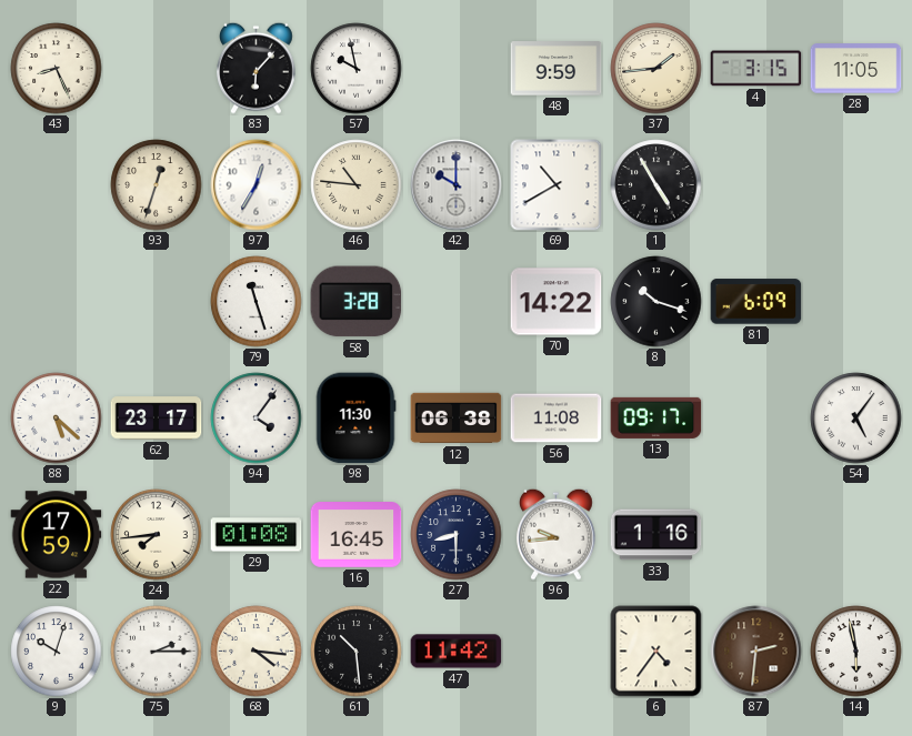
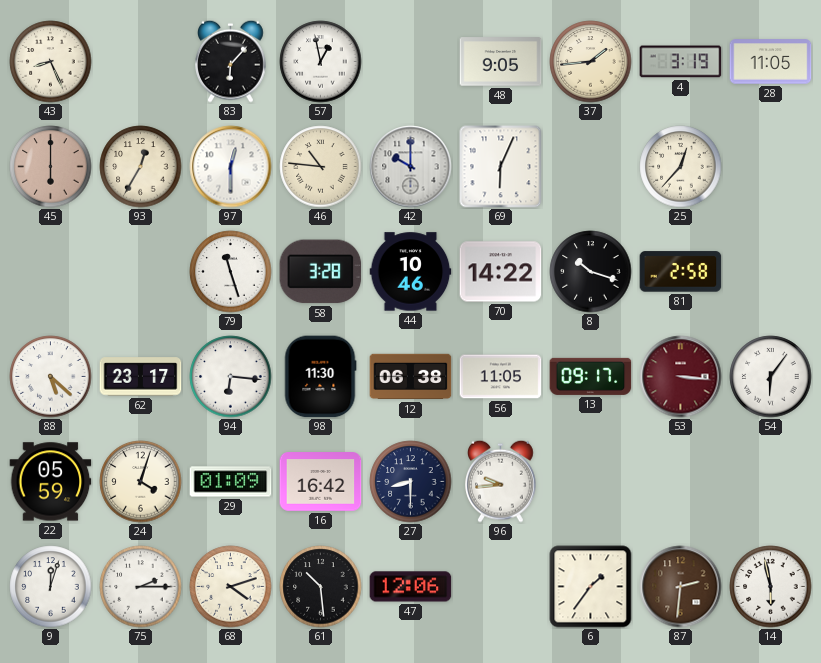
57: 9:58 -> 12:58 (321, 62)
48: 9:59 -> 9:05 (501, 62)
4: 3:15 -> 3:19 (681, 62)
45: none -> 6:00 (51, 167)
93: 12:33 -> 12:35 (141, 167)
97: 12:35 -> 12:30 (231, 167)
69: 10:40 -> 6:04 (501, 167)
1: 4:55 -> none (657, 185)
25: none -> 12:37 (681, 167)
44: none -> 10:46 (411, 272)
81: 6:09 -> 2:58 (681, 272)
94: 4:06 -> 6:16 (231, 377)
56: 11:08 -> 11:05 (501, 377)
53: none -> 3:16 (681, 377)
54: 5:06 -> 6:06 (771, 377)
22: 17:59 -> 05:59 (51, 482)
24: 7:44 -> 4:03 (141, 482)
29: 01:08 -> 01:09 (231, 482)
16: 16:45 -> 16:42 (321, 482)
33: 1:16 -> none (657, 535)
9: 10:03 -> 12:03 (51, 587)
68: 4:16 -> 4:12 (231, 587)
47: 11:42 -> 12:06 (411, 587)
6: 4:36 -> 1:36 (591, 587)
